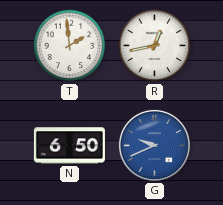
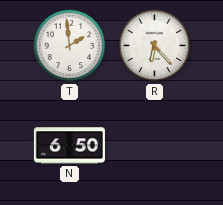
R: 12:43 -> 6:23 (155, 46)
G: 9:41 -> none (154, 145)
